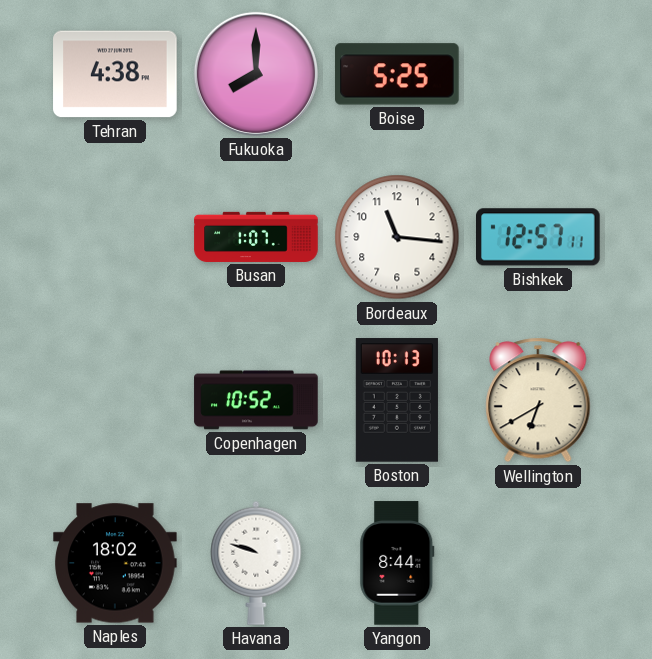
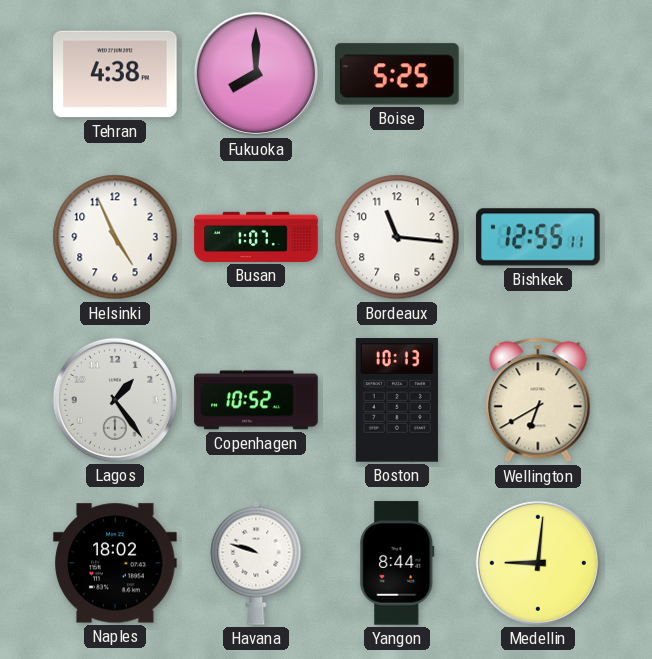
Helsinki: none -> 4:56 (115, 237)
Bishkek: 12:57 -> 12:55 (539, 237)
Lagos: none -> 1:24 (115, 400)
Medellin: none -> 9:01 (538, 563)
